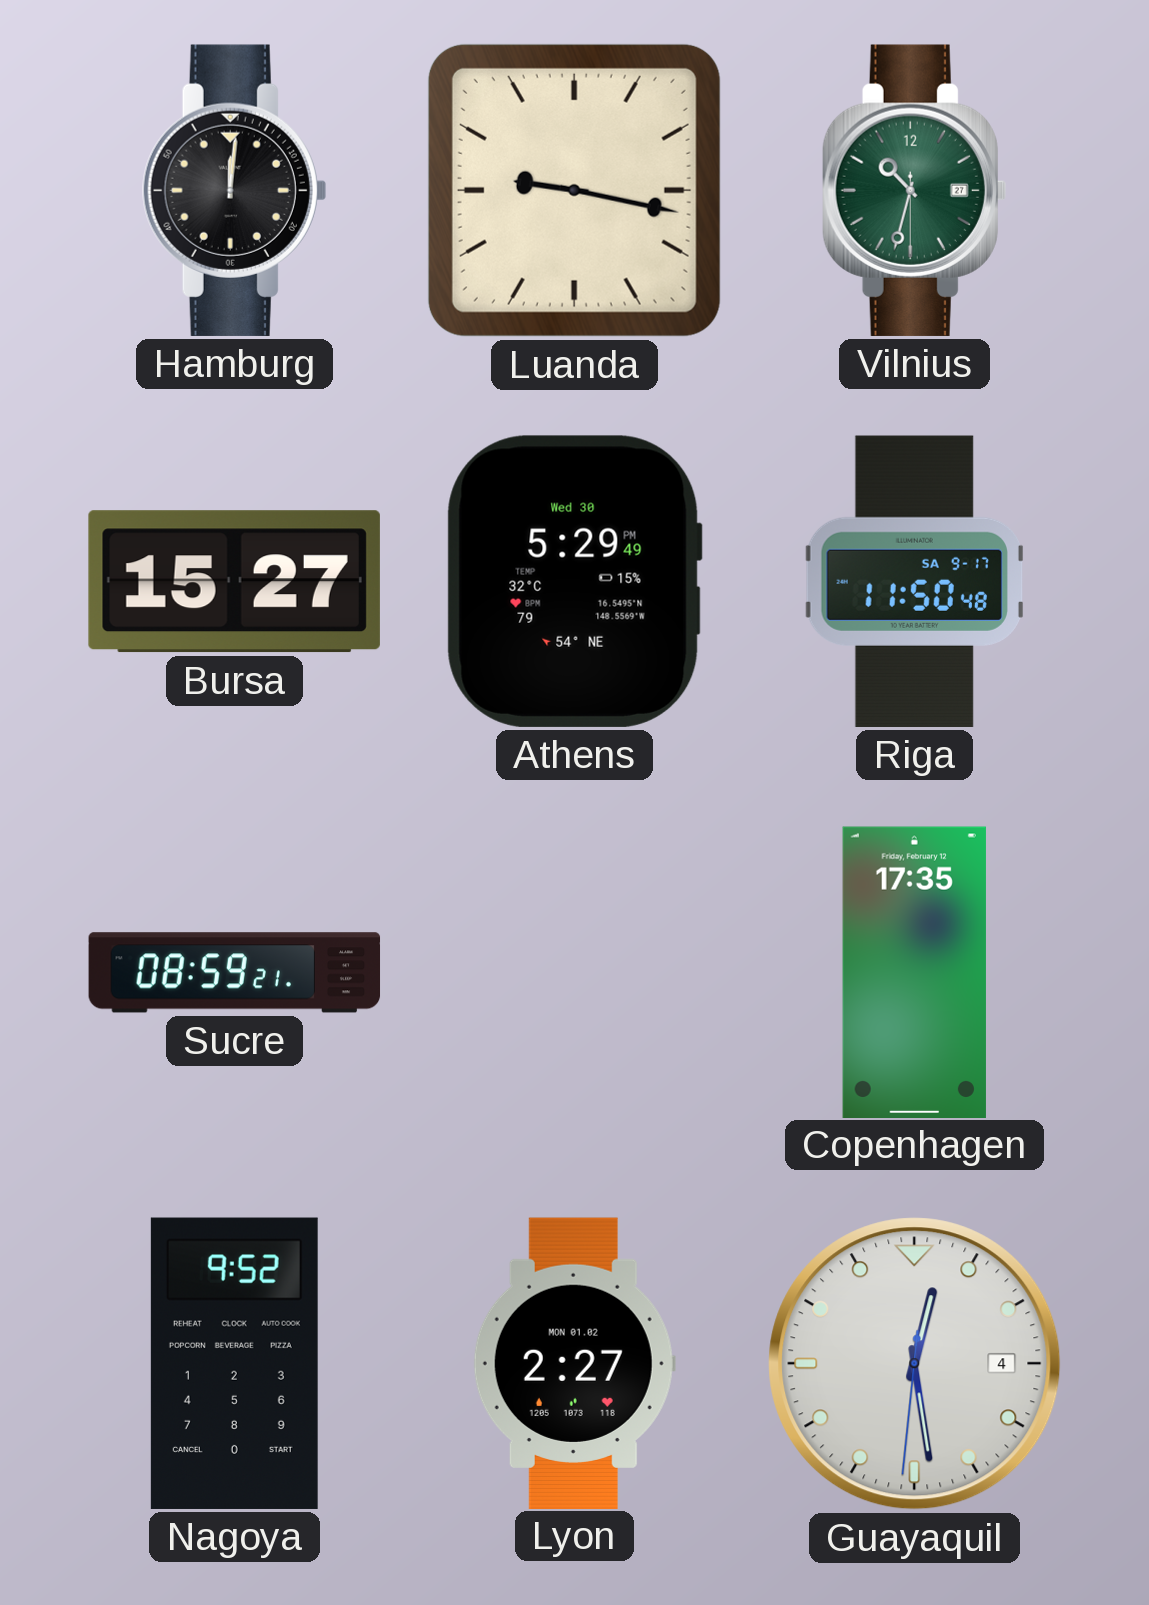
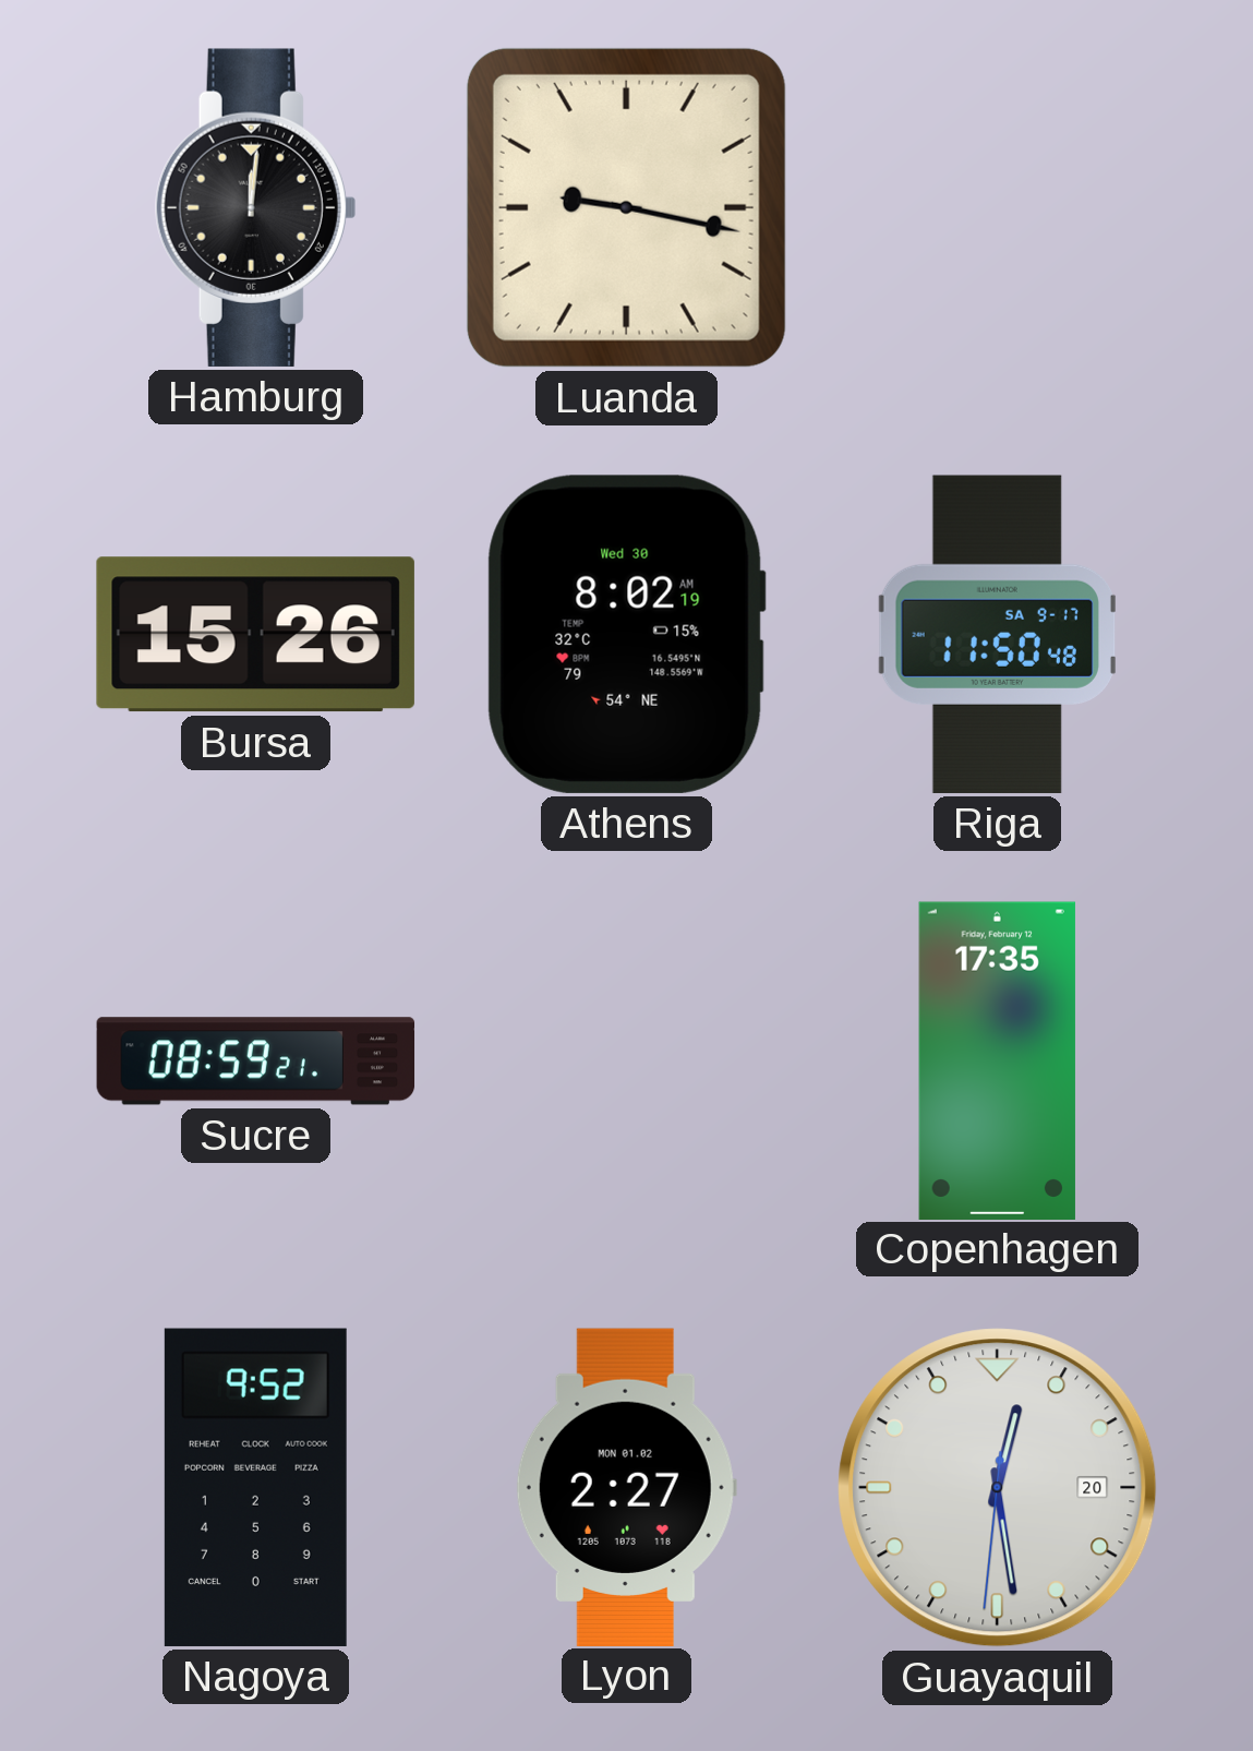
Vilnius: 10:32 -> none (914, 190)
Bursa: 15:27 -> 15:26 (255, 635)
Athens: 5:29 -> 8:02 (626, 634)
Guayaquil date: 4 -> 20 (998, 1488)
